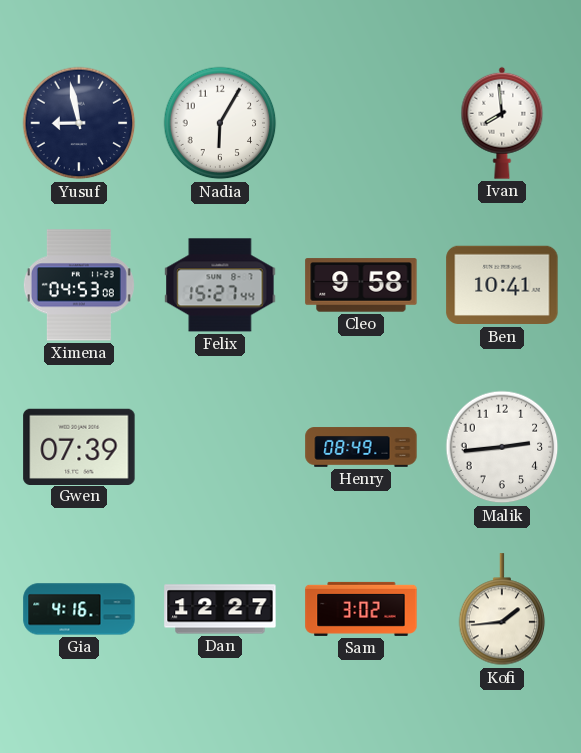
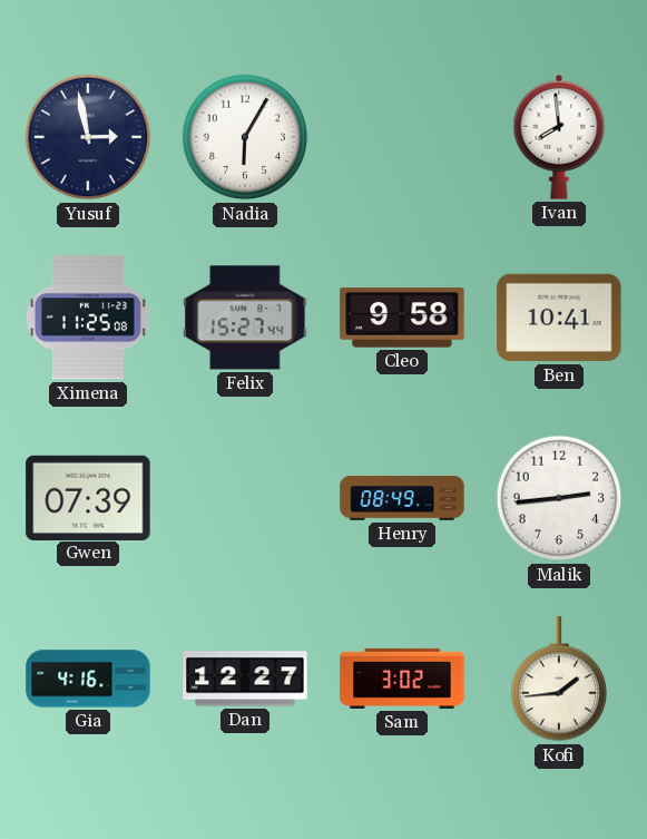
Yusuf: 8:58 -> 2:58 (88, 137)
Ximena: 04:53 -> 11:25 (88, 318)
